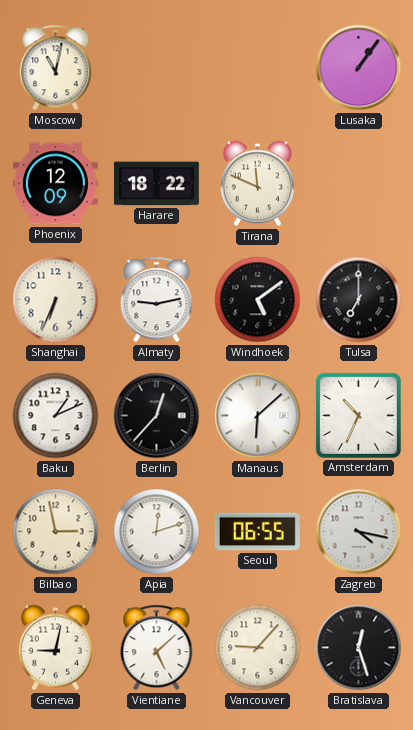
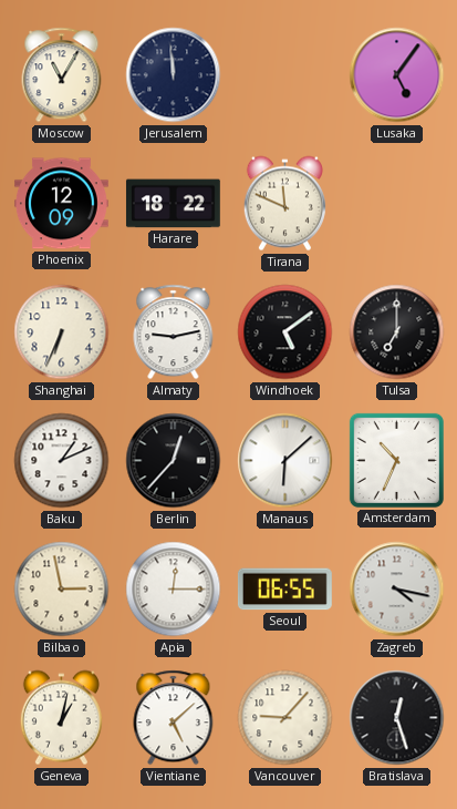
Moscow: 11:02 -> 11:05 (62, 75)
Jerusalem: none -> 11:59 (174, 75)
Lusaka: 1:06 -> 5:06 (397, 75)
Apia: 12:12 -> 12:15 (174, 590)
Geneva: 9:02 -> 1:02 (61, 718)
